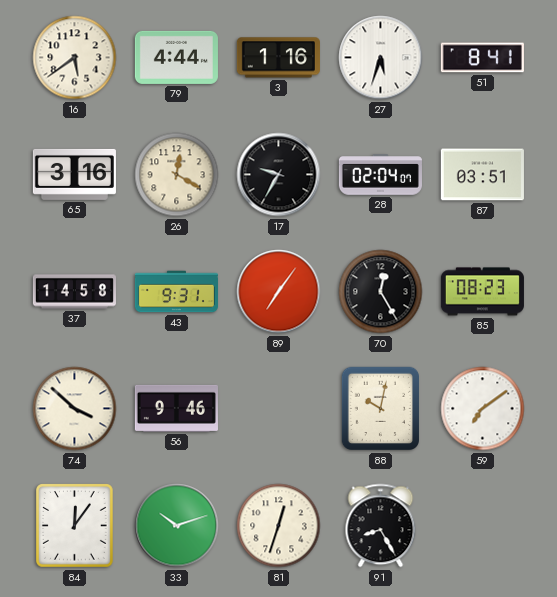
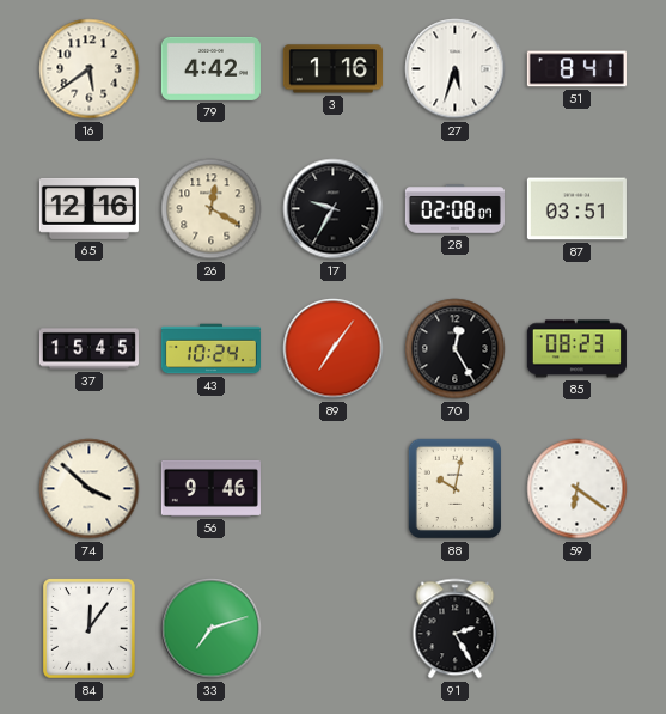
79: 4:44 -> 4:42 (210, 68)
65: 3:16 -> 12:16 (88, 208)
28: 02:04 -> 02:08 (454, 209)
37: 14:58 -> 15:45 (88, 349)
43: 9:31 -> 10:24 (210, 349)
59: 7:09 -> 6:21 (578, 489)
33: 10:12 -> 7:12 (212, 629)
81: 12:33 -> none (279, 526)
91: 8:25 -> 2:25 (456, 629)
